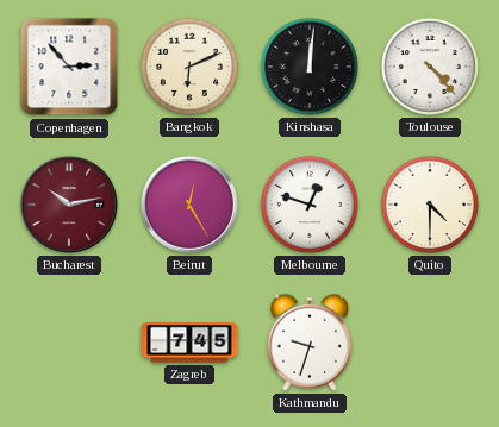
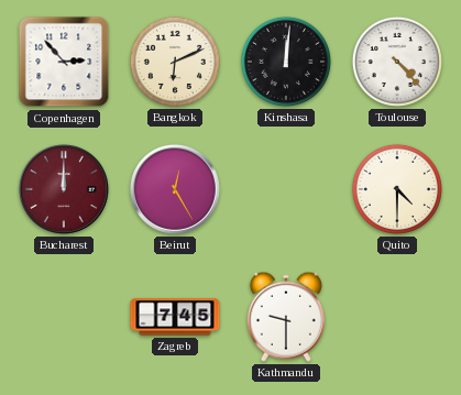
Bucharest: 10:13 -> 12:00 (64, 189)
Melbourne: 12:48 -> none (310, 205)
Kathmandu: 9:33 -> 9:30 (286, 317)
